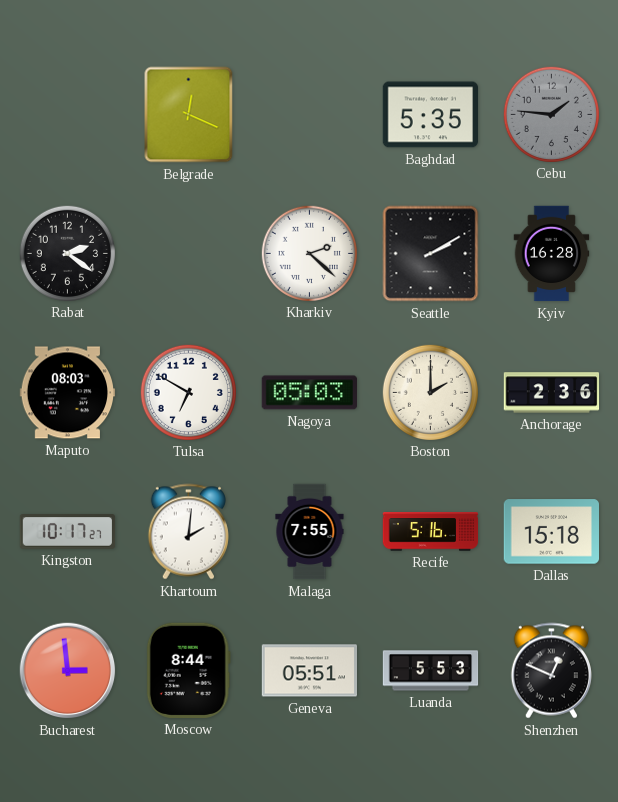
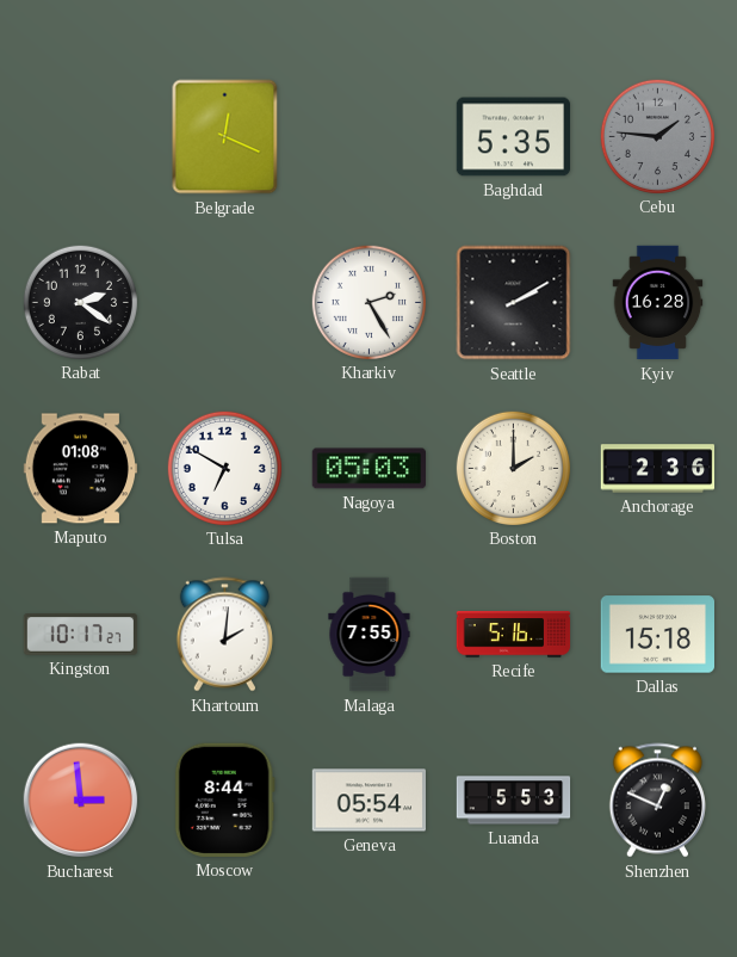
Kharkiv: 2:22 -> 2:25 (368, 302)
Maputo: 08:03 -> 01:08 (81, 469)
Geneva: 05:51 -> 05:54 (370, 801)
